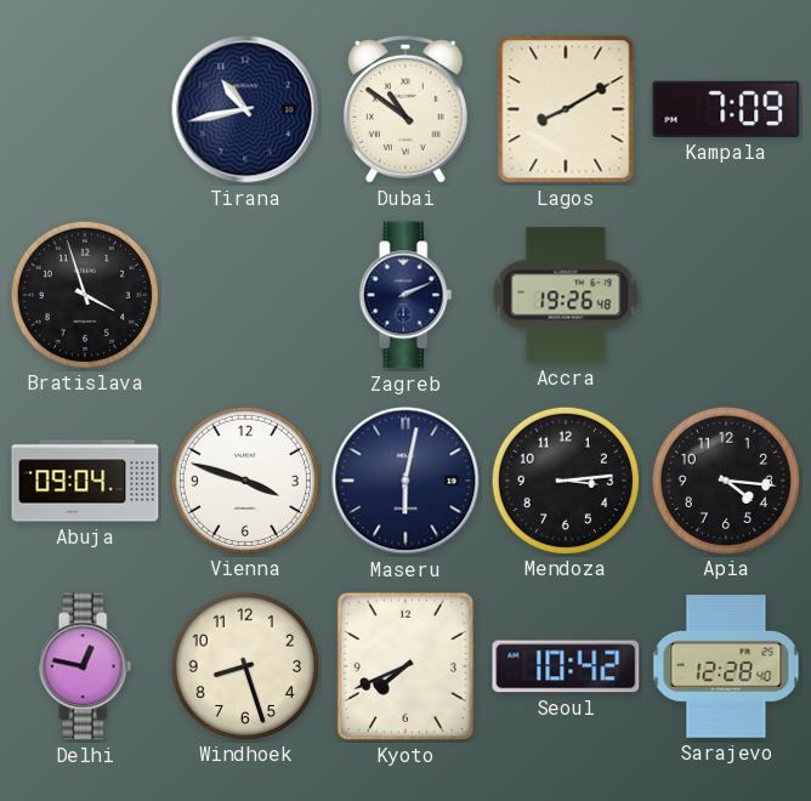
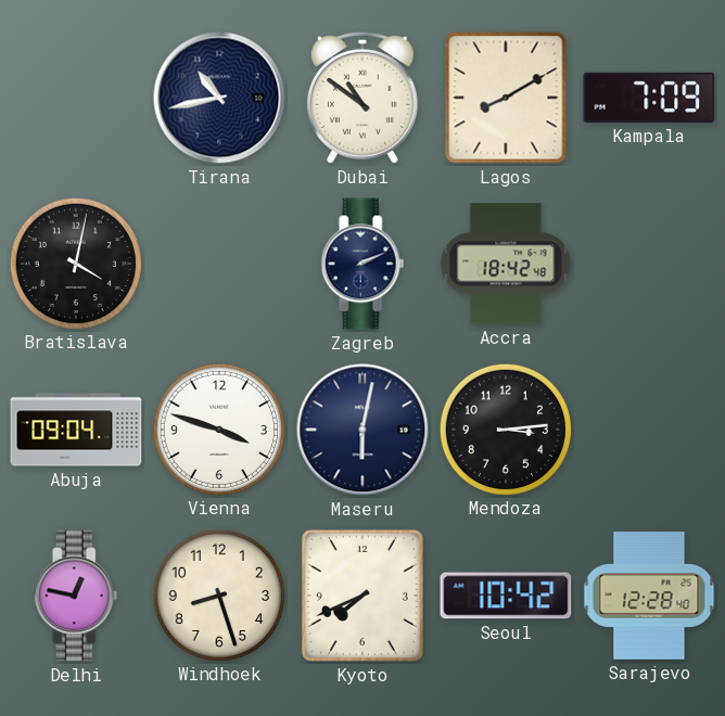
Bratislava: 3:57 -> 4:02 (75, 263)
Accra: 19:26 -> 18:42 (506, 264)
Apia: 4:16 -> none (725, 479)
